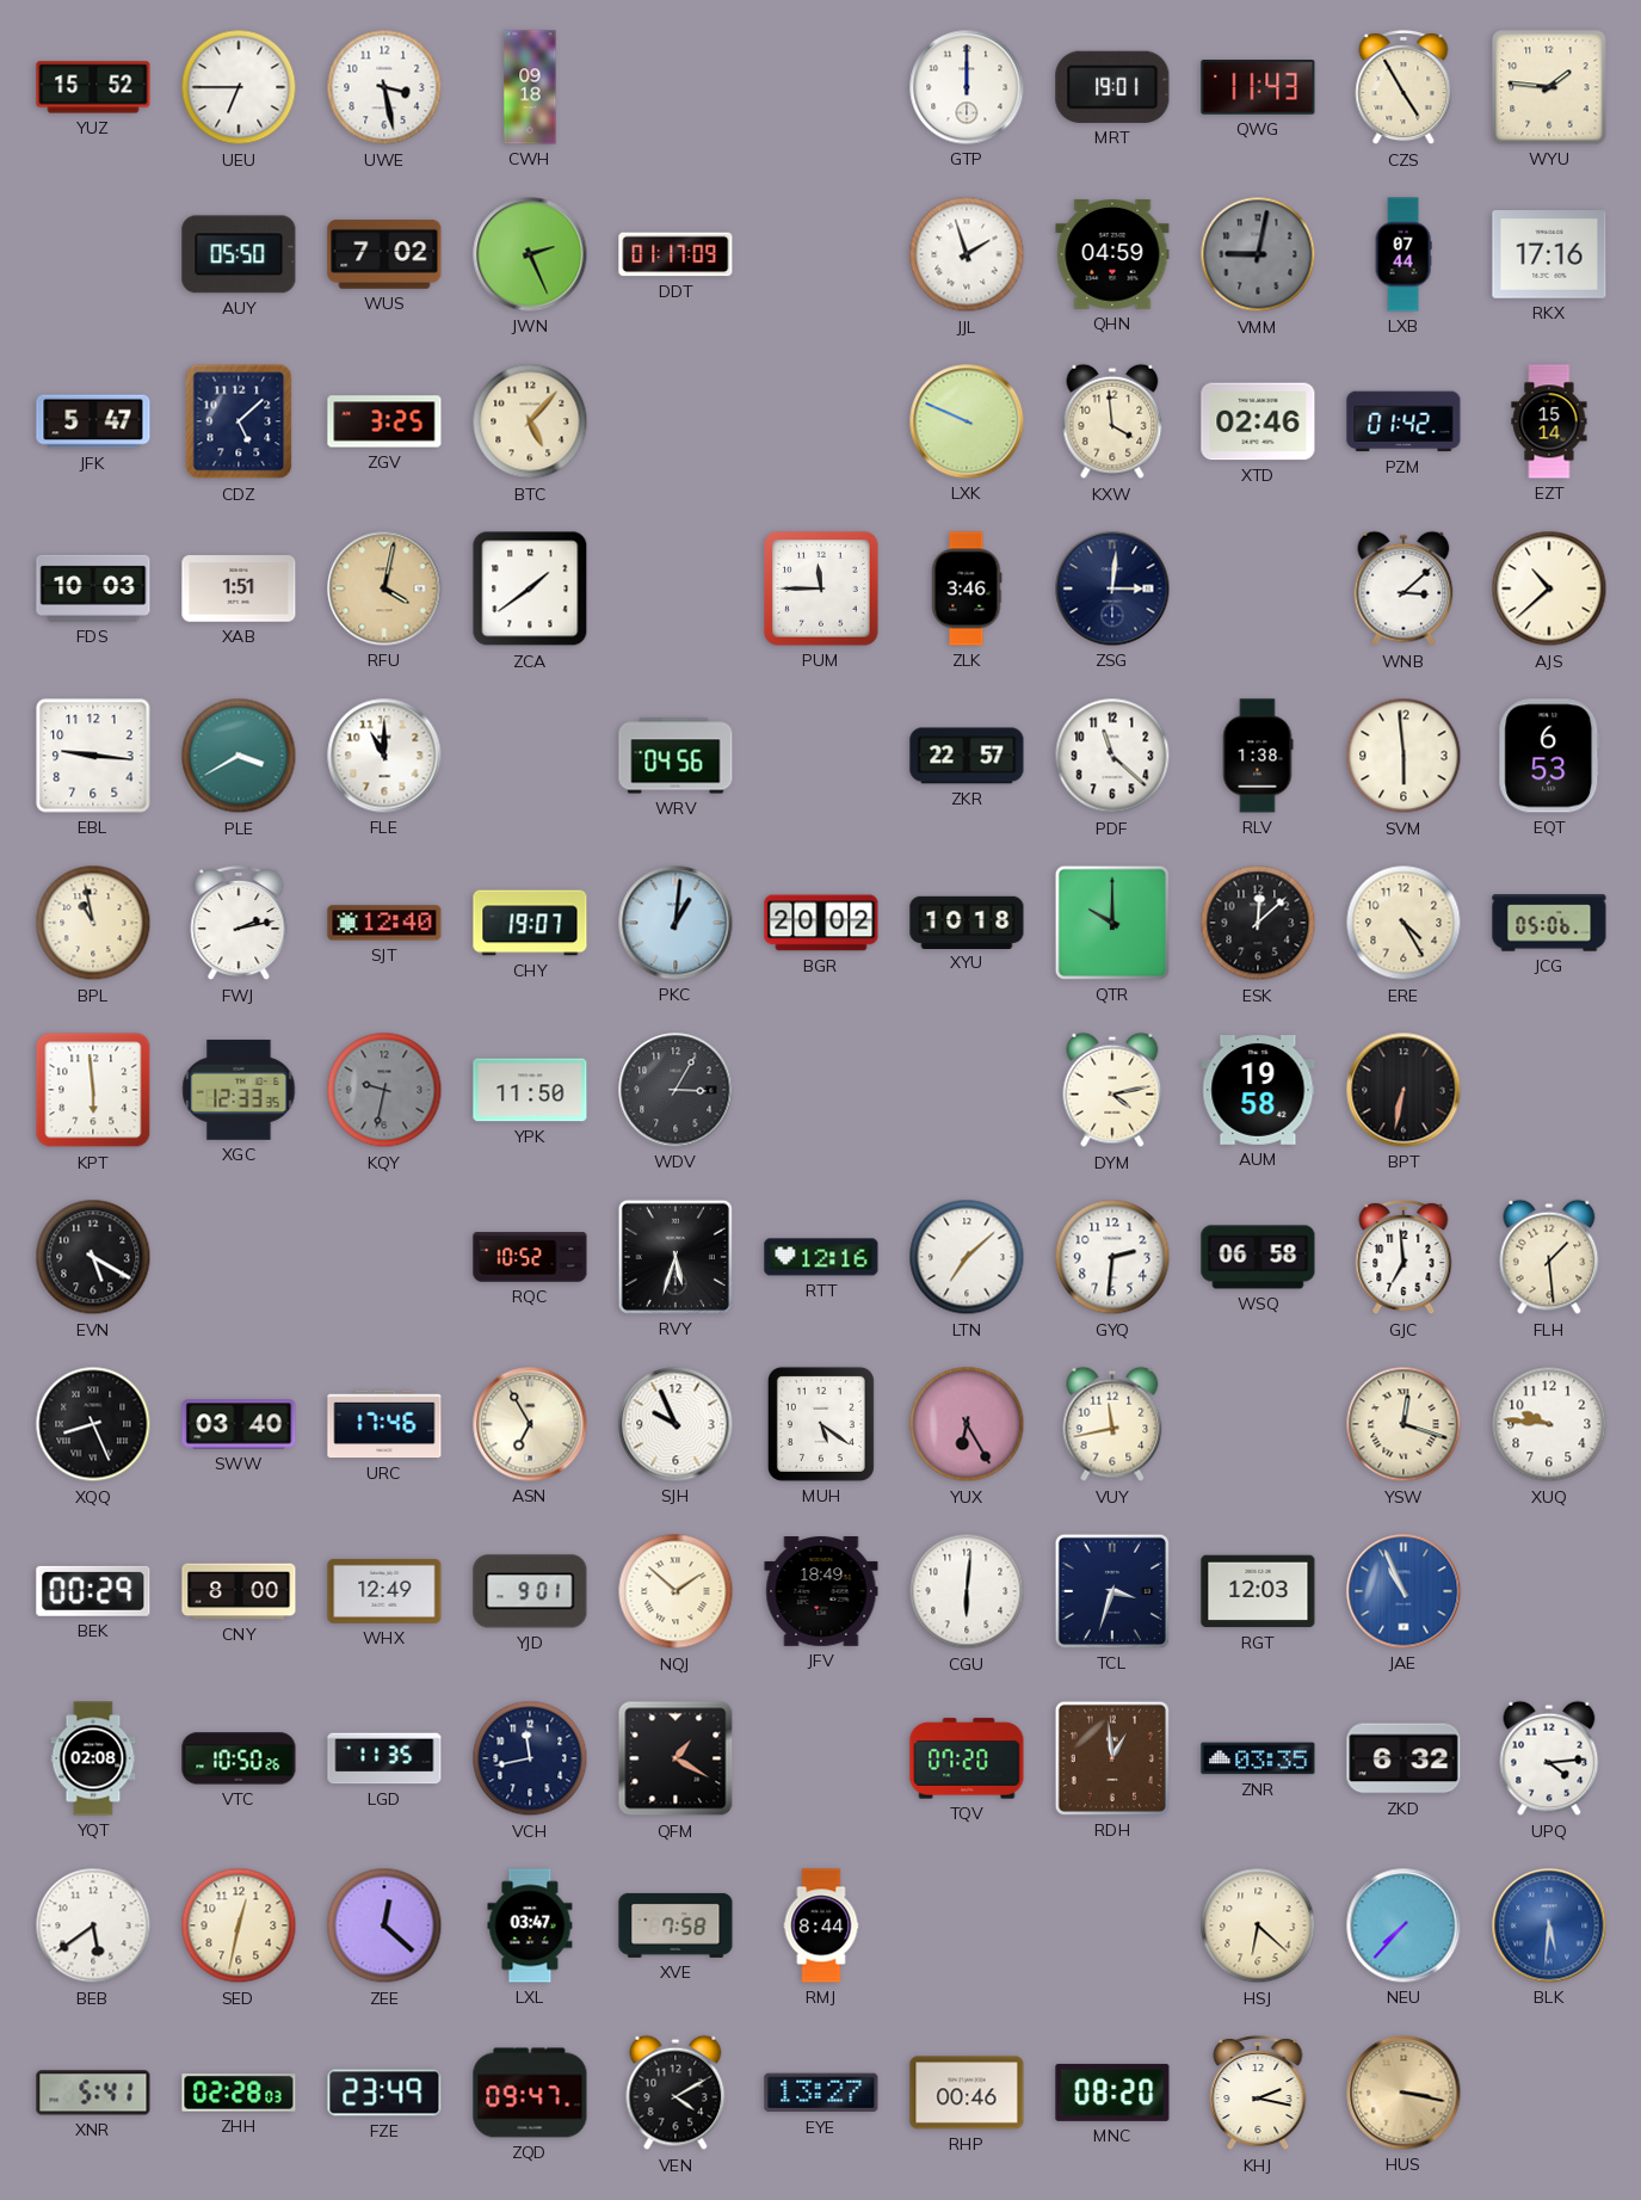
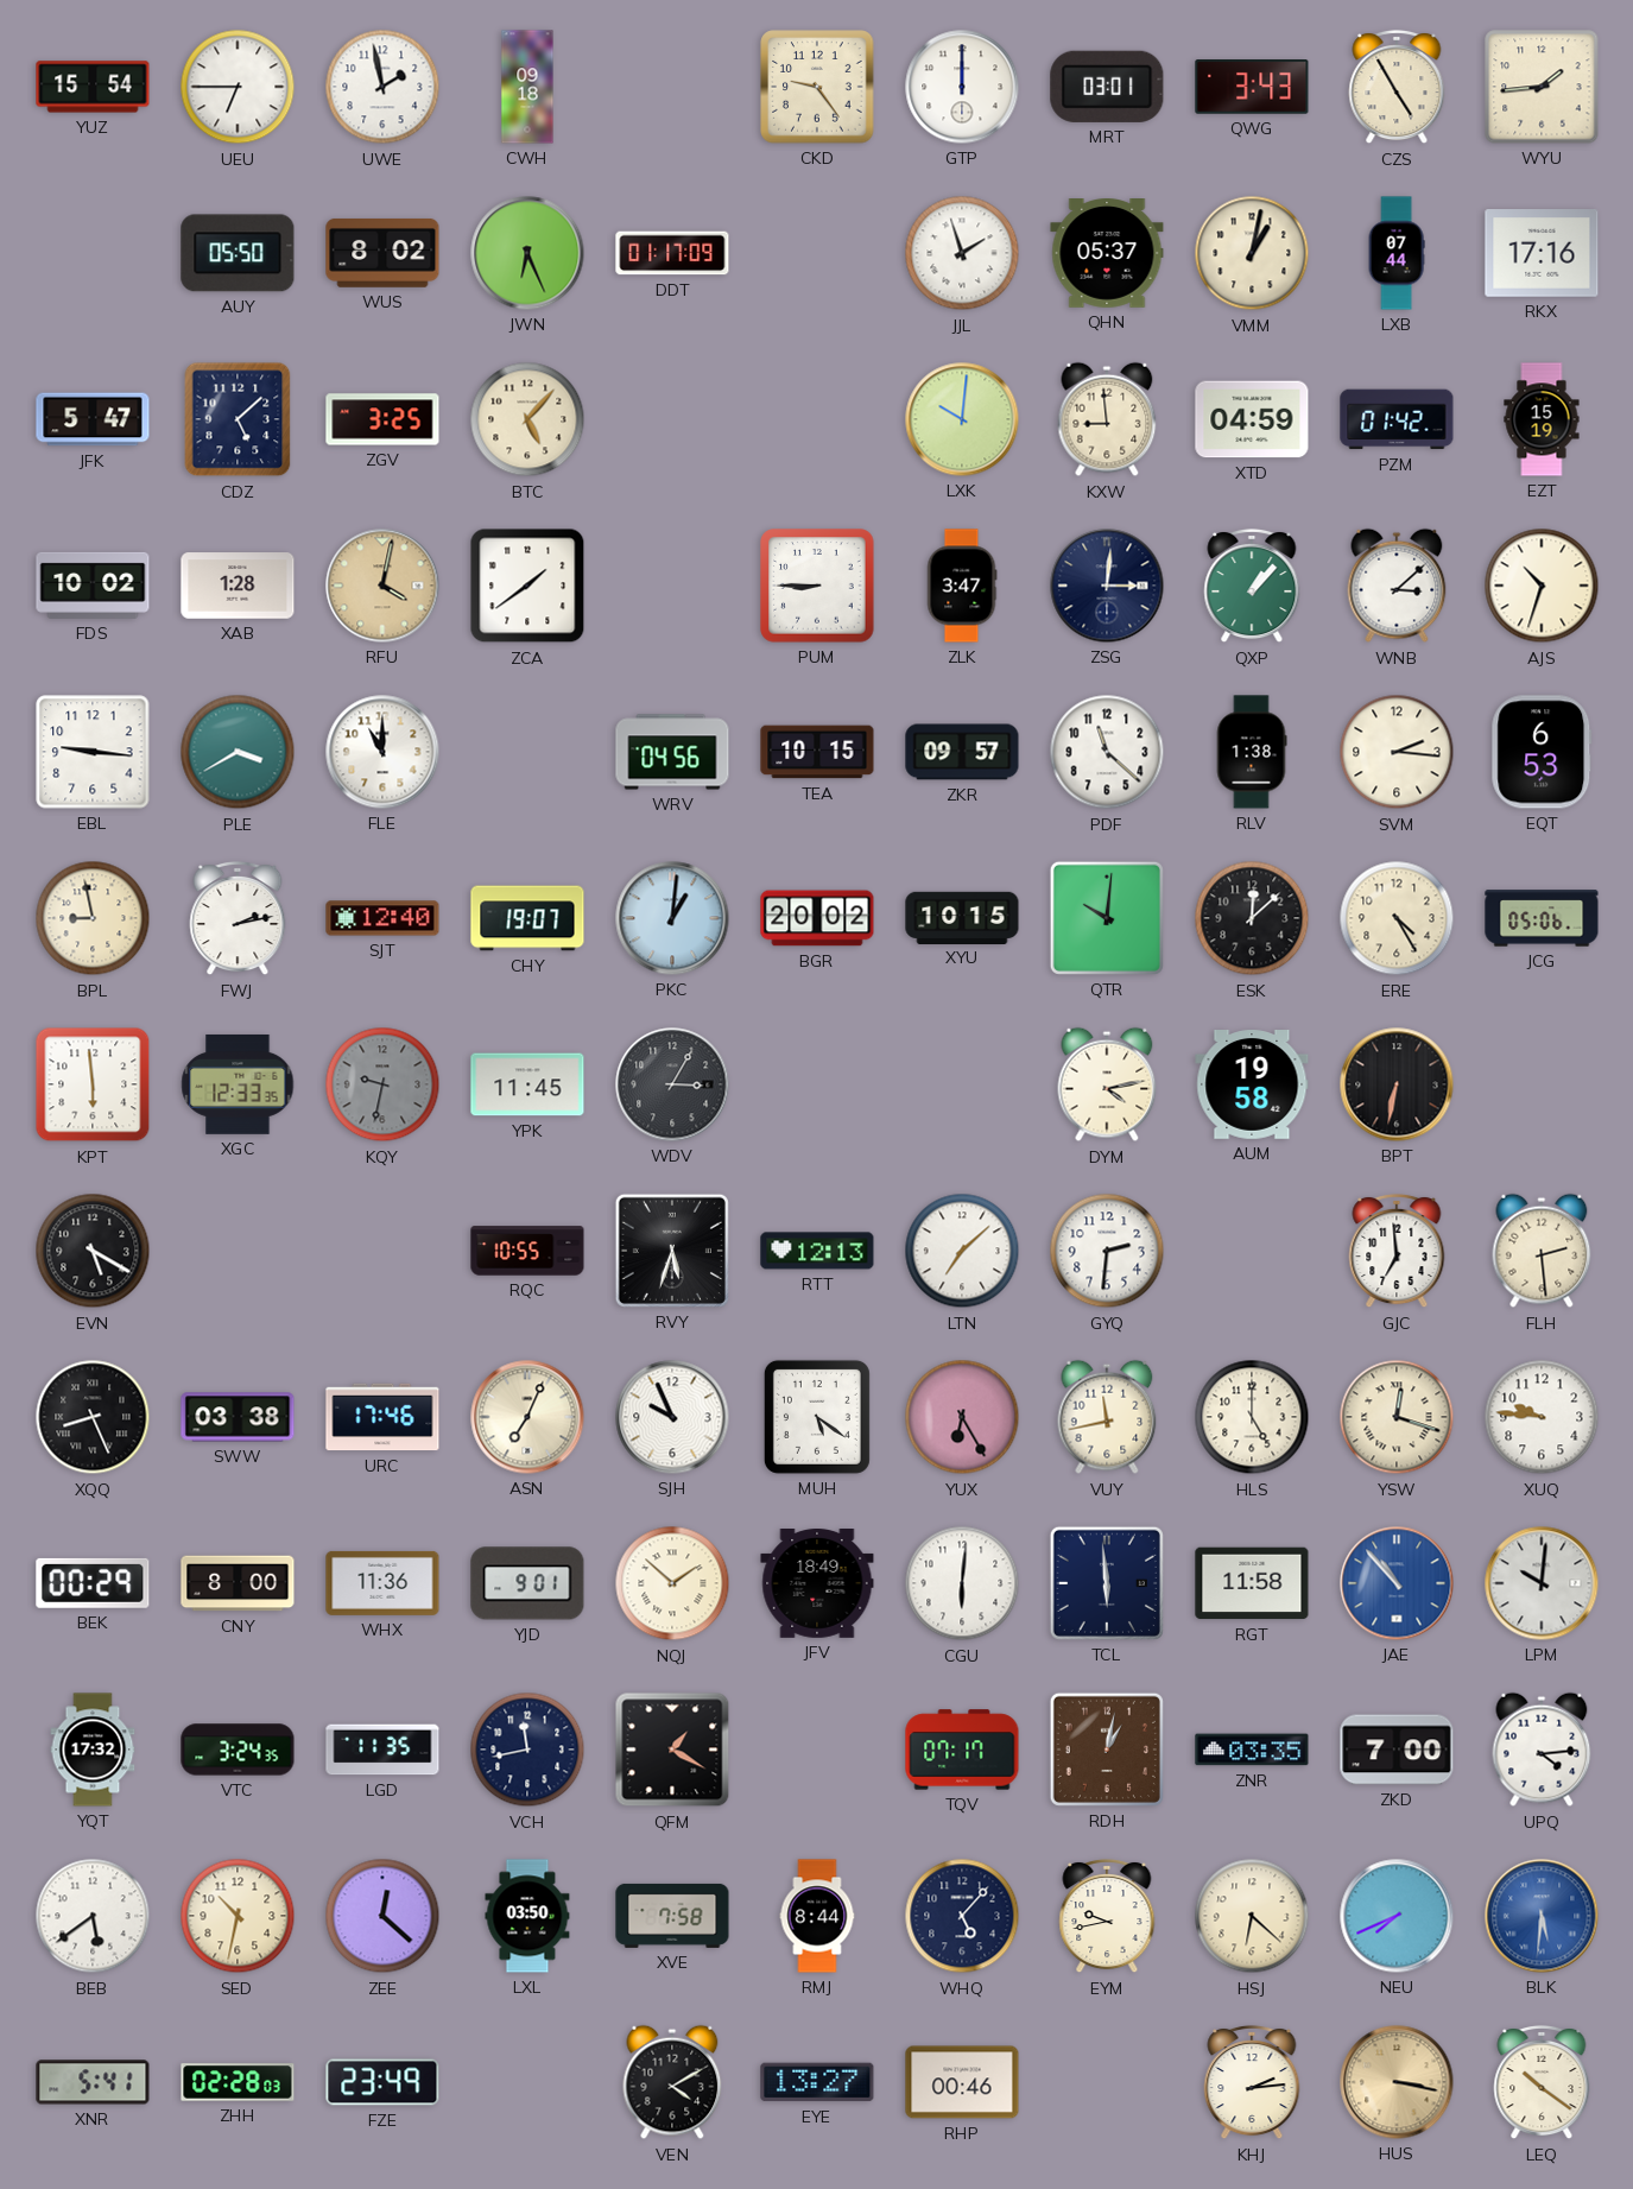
YUZ: 15:52 -> 15:54 (93, 87)
UWE: 3:28 -> 1:58 (382, 87)
CKD: none -> 9:24 (817, 87)
MRT: 19:01 -> 03:01 (1107, 87)
QWG: 11:43 -> 3:43 (1252, 88)
WYU: 1:46 -> 1:44 (1542, 87)
WUS: 7:02 -> 8:02 (382, 253)
JWN: 2:26 -> 6:26 (527, 253)
QHN: 04:59 -> 05:37 (1107, 254)
VMM: 9:02 -> 1:02 (1252, 253)
VMM dial: grey -> cream (1252, 253)
LXK: 9:49 -> 10:01 (962, 419)
KXW: 3:59 -> 8:59 (1107, 419)
XTD: 02:46 -> 04:59 (1252, 419)
EZT: 15:14 -> 15:19 (1542, 419)
FDS: 10:03 -> 10:02 (93, 586)
XAB: 1:51 -> 1:28 (238, 586)
PUM: 11:45 -> 8:45 (817, 586)
ZLK: 3:46 -> 3:47 (962, 586)
QXP: none -> 1:07 (1252, 586)
AJS: 10:38 -> 10:33 (1542, 586)
TEA: none -> 10:15 (817, 752)
ZKR: 22:57 -> 09:57 (962, 752)
SVM: 5:59 -> 2:16 (1397, 752)
BPL: 10:58 -> 8:58 (93, 918)
XYU: 10:18 -> 10:15 (962, 917)
QTR: 10:00 -> 10:01 (1107, 918)
YPK: 11:50 -> 11:45 (527, 1084)
RQC: 10:52 -> 10:55 (527, 1251)
RTT: 12:16 -> 12:13 (817, 1251)
WSQ: 06:58 -> none (1258, 1257)
FLH: 1:29 -> 2:29 (1542, 1251)
SWW: 03:40 -> 03:38 (238, 1417)
ASN: 6:55 -> 7:04 (527, 1417)
HLS: none -> 5:00 (1252, 1417)
WHX: 12:49 -> 11:36 (382, 1583)
TCL: 3:33 -> 5:59 (1107, 1583)
RGT: 12:03 -> 11:58 (1252, 1583)
JAE: 10:56 -> 10:53 (1397, 1583)
LPM: none -> 10:01 (1542, 1583)
YQT: 02:08 -> 17:32 (93, 1750)
VTC: 10:50 -> 3:24 (238, 1750)
TQV: 07:20 -> 07:17 (962, 1750)
RDH: 12:59 -> 1:02 (1107, 1750)
ZKD: 6:32 -> 7:00 (1397, 1750)
SED: 12:32 -> 10:32 (238, 1916)
LXL: 03:47 -> 03:50 (527, 1916)
WHQ: none -> 5:07 (962, 1916)
EYM: none -> 9:43 (1107, 1916)
NEU: 7:37 -> 7:41 (1397, 1916)
ZQD: 09:47 -> none (530, 2093)
MNC: 08:20 -> none (1112, 2093)
KHJ: 2:17 -> 2:14 (1252, 2082)
LEQ: none -> 10:21 (1542, 2082)
